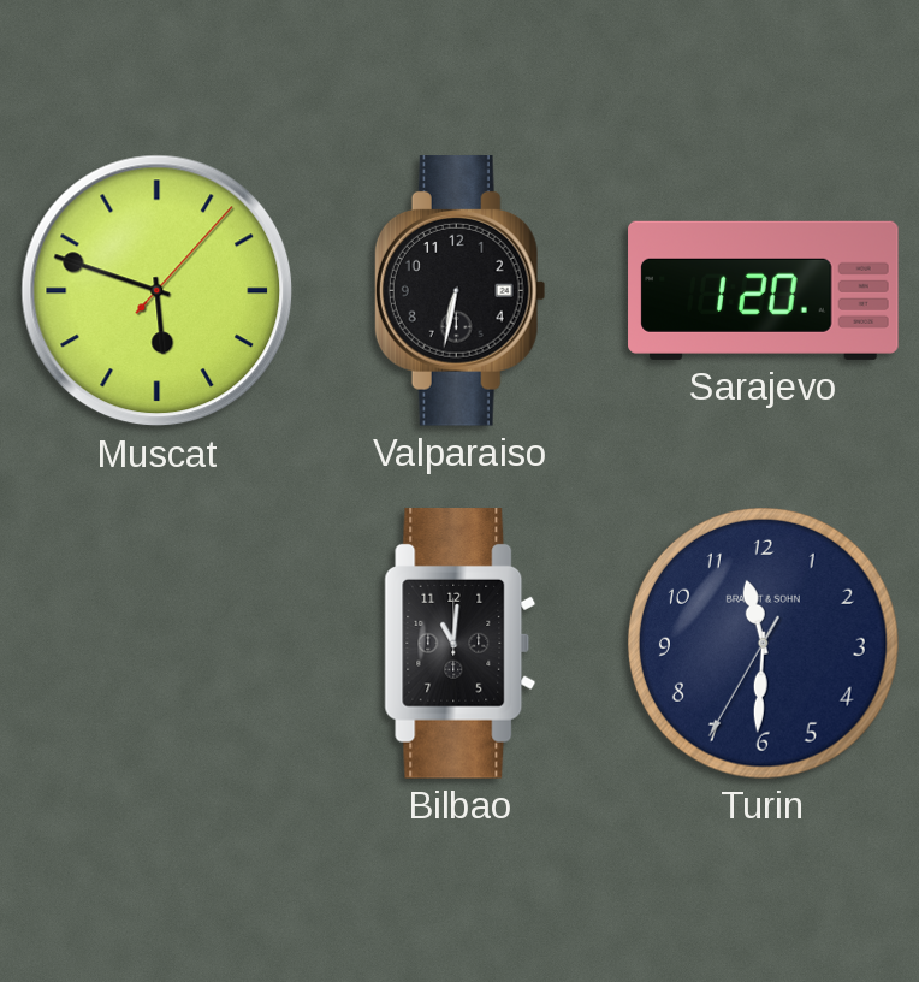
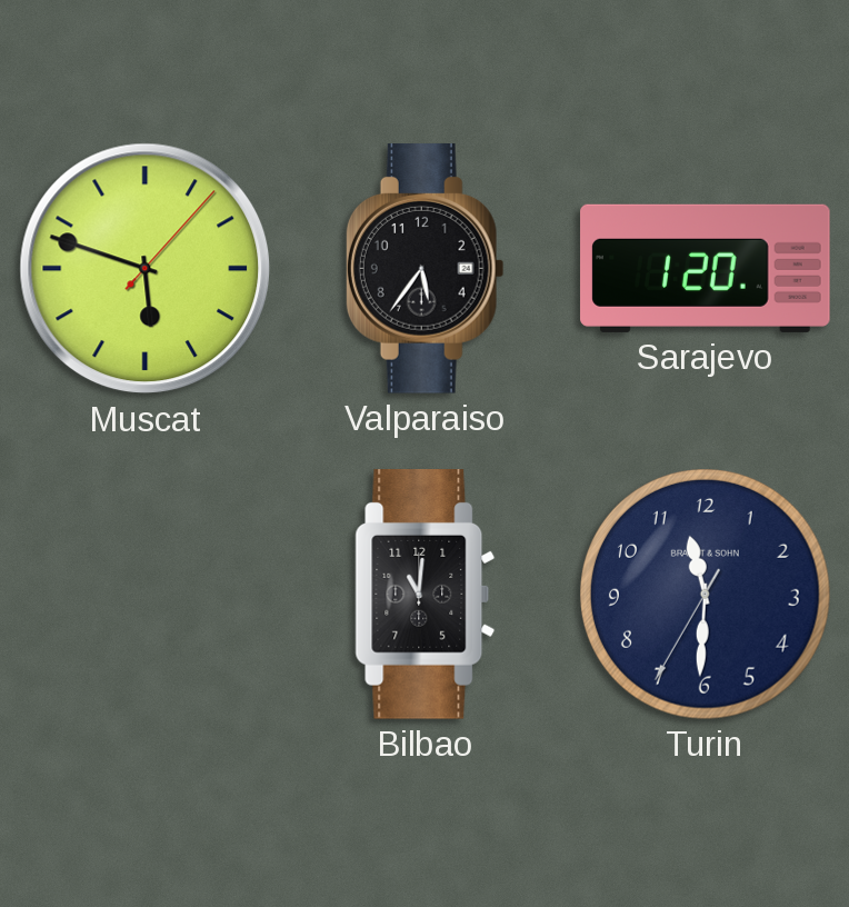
Valparaiso: 6:32 -> 5:36 (425, 269)
